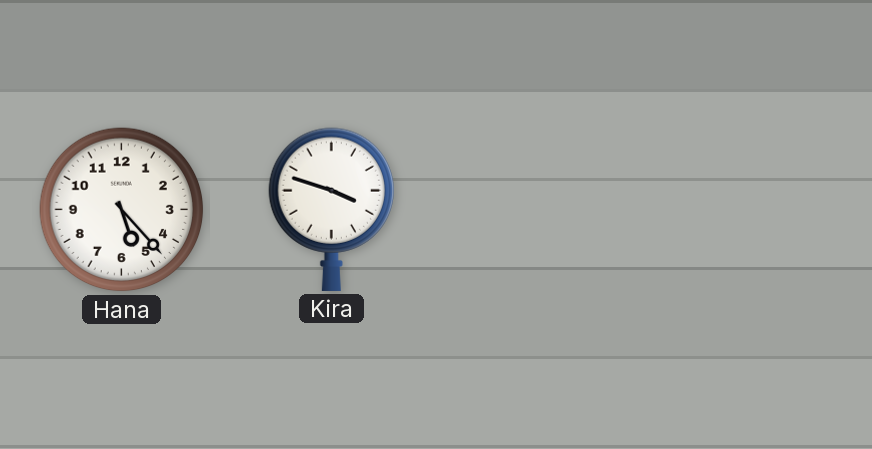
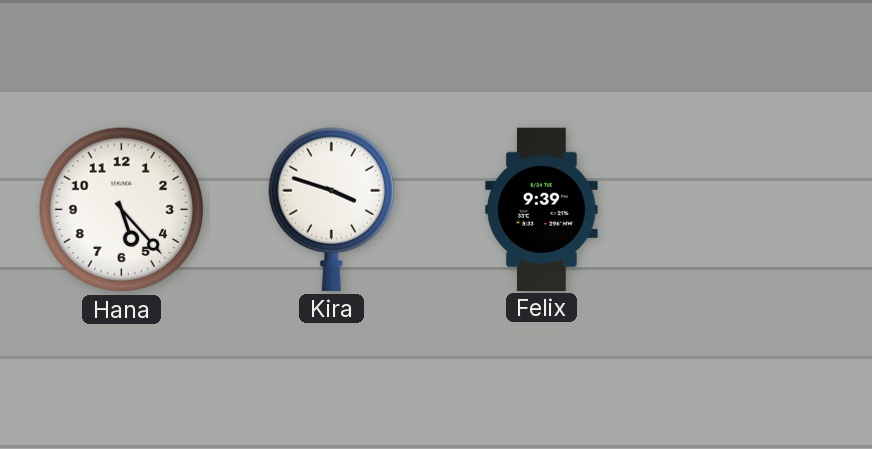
Felix: none -> 9:39 (542, 209)
